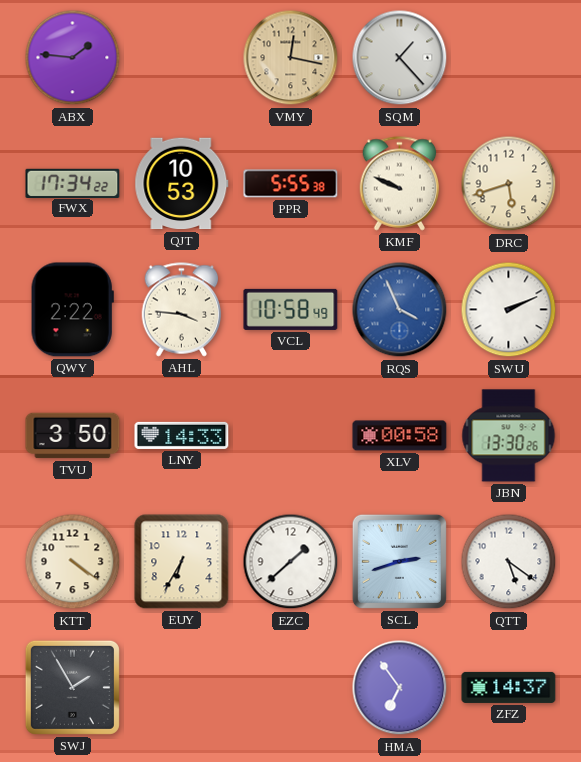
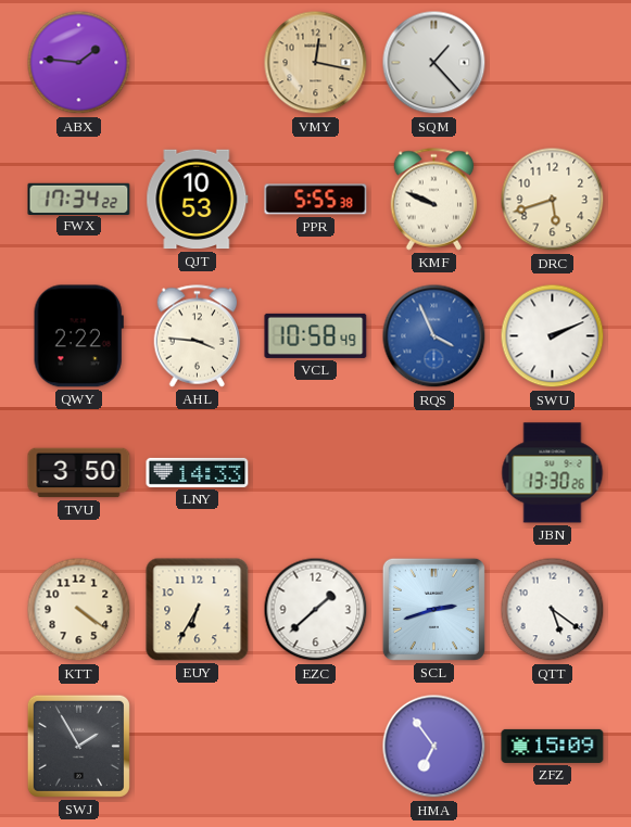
XLV: 00:58 -> none (400, 436)
ZFZ: 14:37 -> 15:09 (553, 746)
